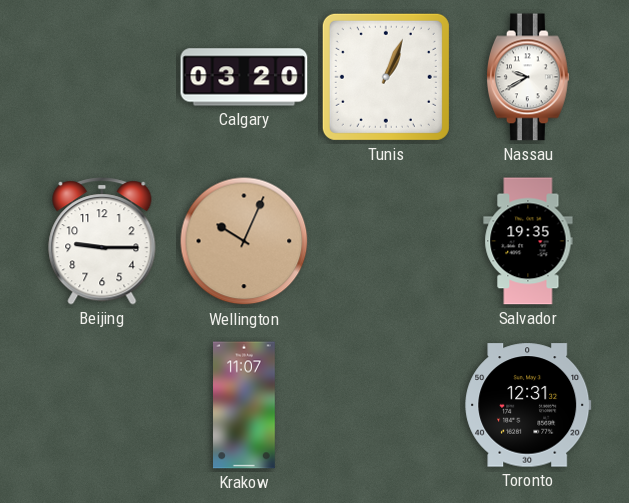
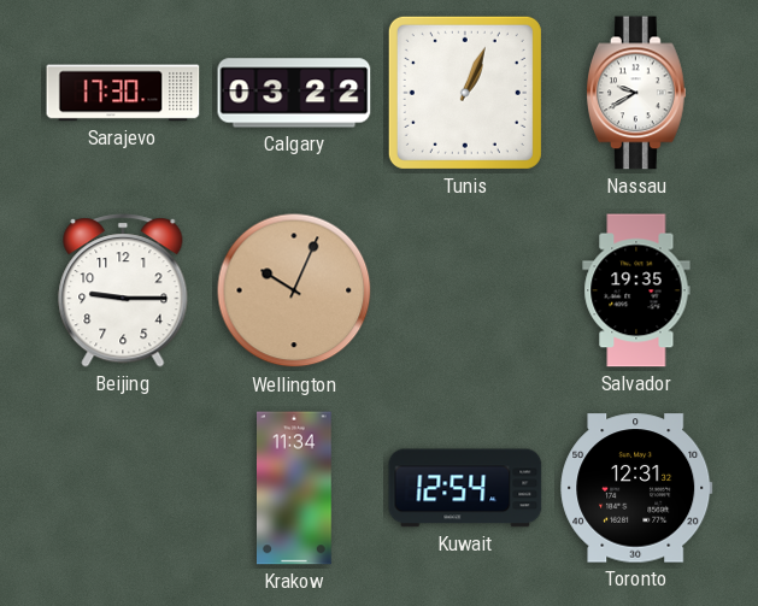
Sarajevo: none -> 17:30 (123, 93)
Calgary: 03:20 -> 03:22 (294, 93)
Krakow: 11:07 -> 11:34 (295, 488)
Kuwait: none -> 12:54 (465, 488)
